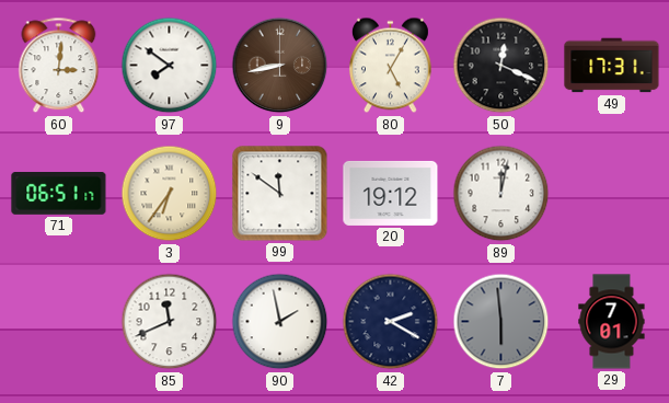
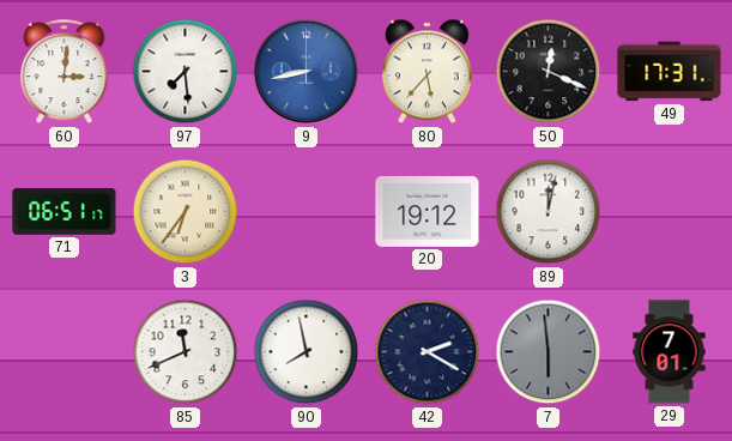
97: 7:51 -> 7:29 (186, 72)
9 dial: brown -> blue (307, 72)
80: 5:05 -> 5:37 (427, 72)
99: 11:51 -> none (280, 194)
90: 1:58 -> 7:58 (307, 352)
